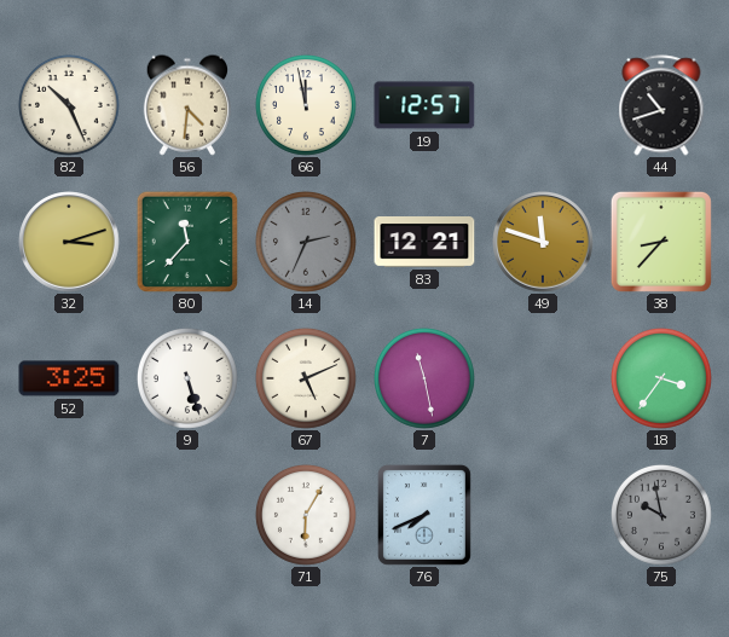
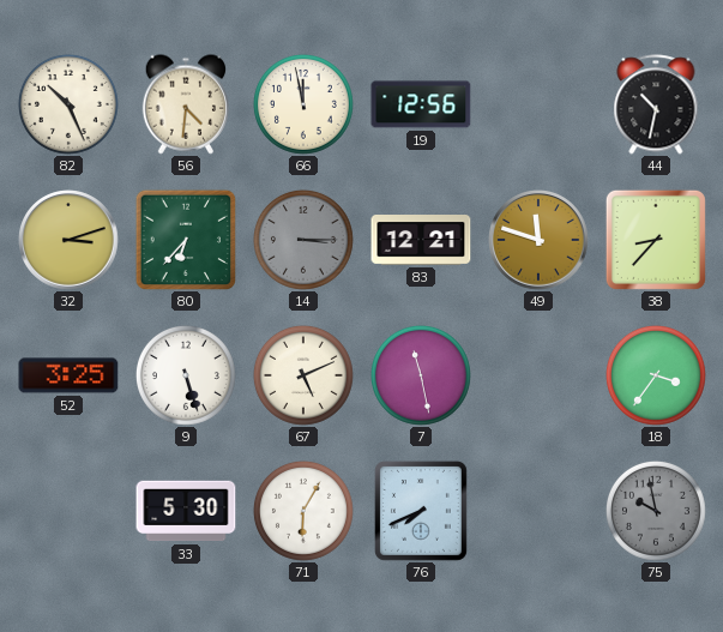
19: 12:57 -> 12:56 (421, 104)
44: 10:42 -> 10:32 (656, 104)
80: 11:37 -> 6:37 (185, 239)
14: 2:34 -> 3:15 (303, 240)
33: none -> 5:30 (186, 511)
